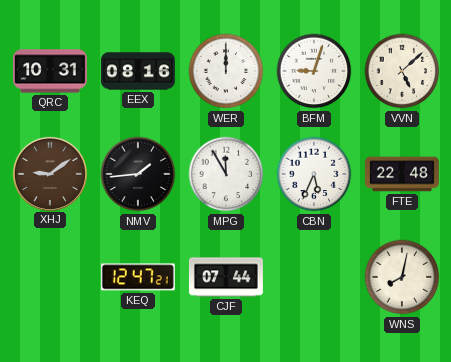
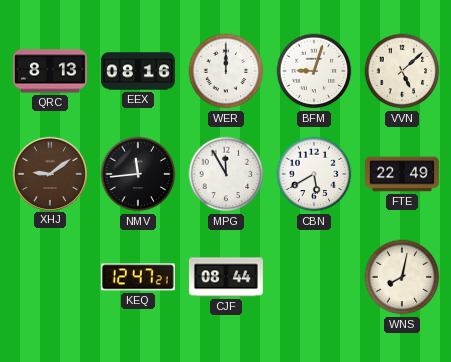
QRC: 10:31 -> 8:13 (50, 71)
NMV: 1:44 -> 11:44 (138, 174)
CBN: 5:34 -> 5:40 (314, 174)
FTE: 22:48 -> 22:49 (403, 174)
CJF: 07:44 -> 08:44 (226, 277)
